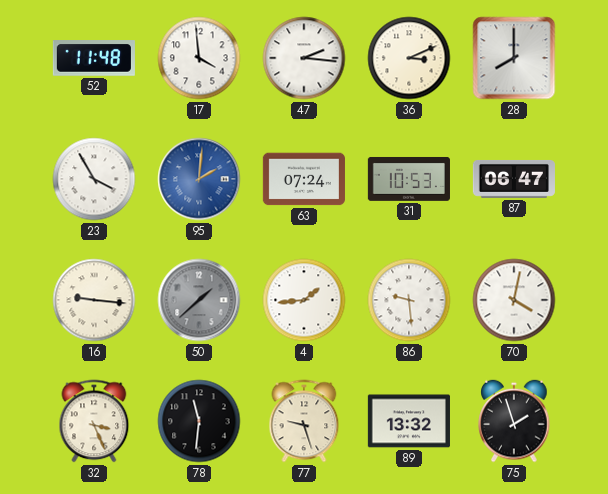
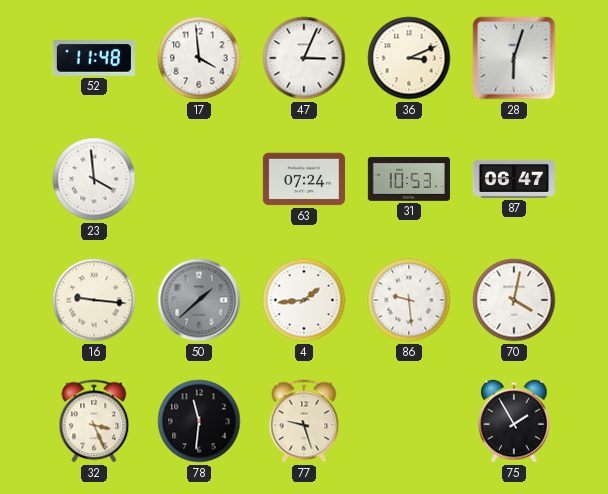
47: 2:16 -> 3:04 (304, 58)
28: 8:00 -> 6:03 (514, 58)
23: 3:55 -> 3:59 (94, 179)
95: 2:01 -> none (199, 179)
89: 13:32 -> none (409, 421)
75: 1:57 -> 1:55 (514, 421)
